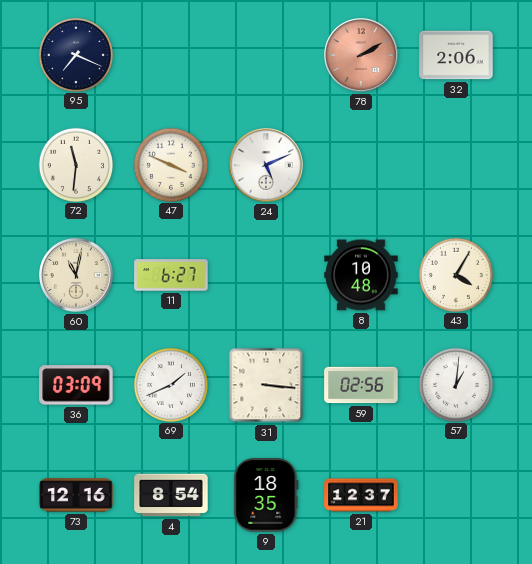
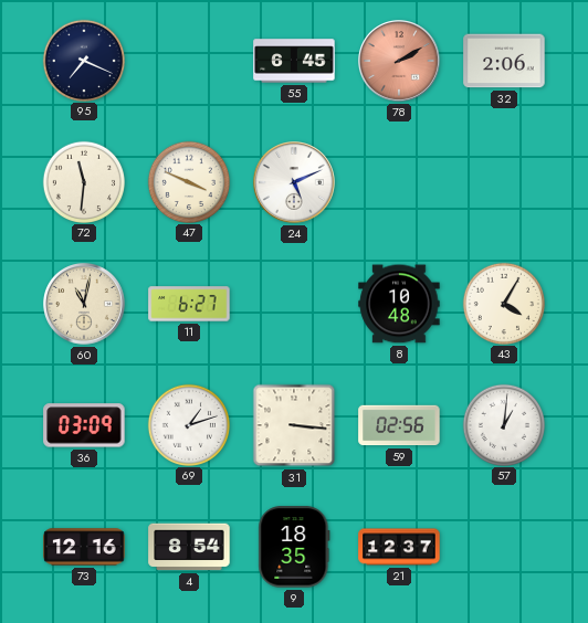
55: none -> 6:45 (294, 61)
69: 1:41 -> 1:12 (188, 424)
